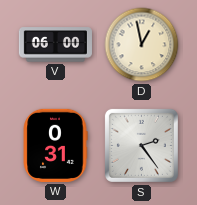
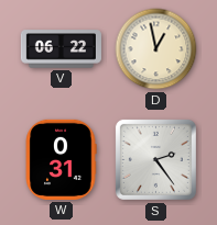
V: 06:00 -> 06:22 (61, 49)
